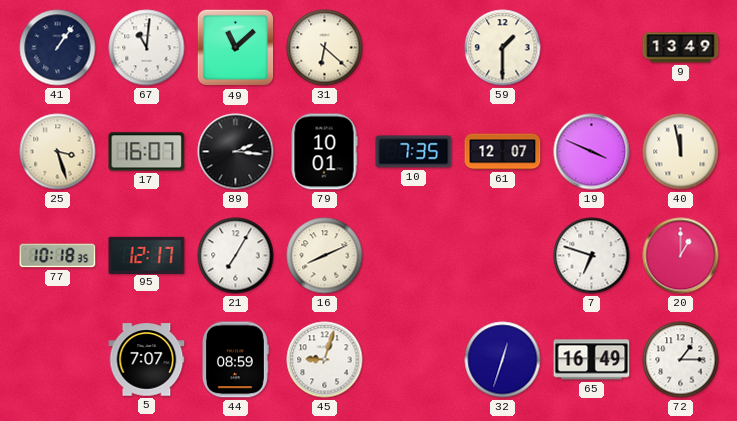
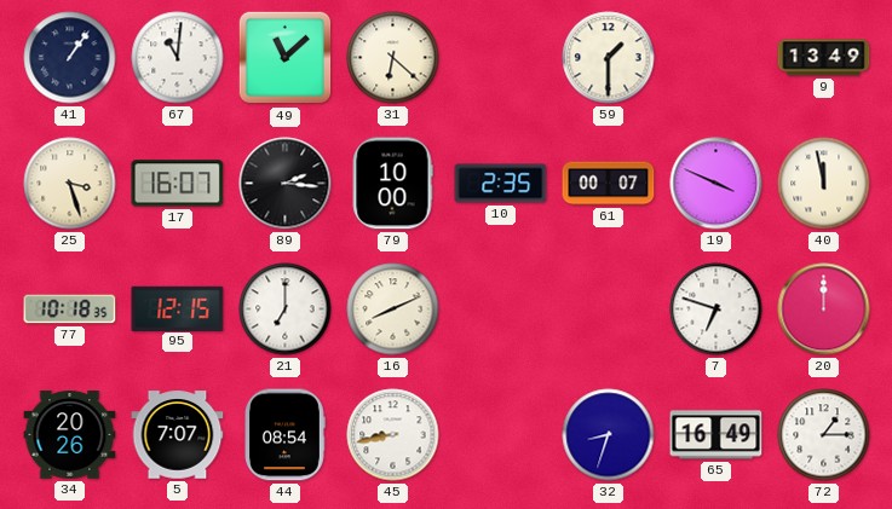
79: 10:01 -> 10:00 (392, 184)
10: 7:35 -> 2:35 (501, 184)
61: 12:07 -> 00:07 (609, 184)
95: 12:17 -> 12:15 (178, 308)
21: 7:05 -> 7:00 (286, 310)
20: 1:00 -> 12:00 (824, 310)
34: none -> 20:26 (70, 435)
44: 08:59 -> 08:54 (284, 435)
45: 9:03 -> 8:43 (393, 435)
32: 12:33 -> 8:33 (609, 435)
